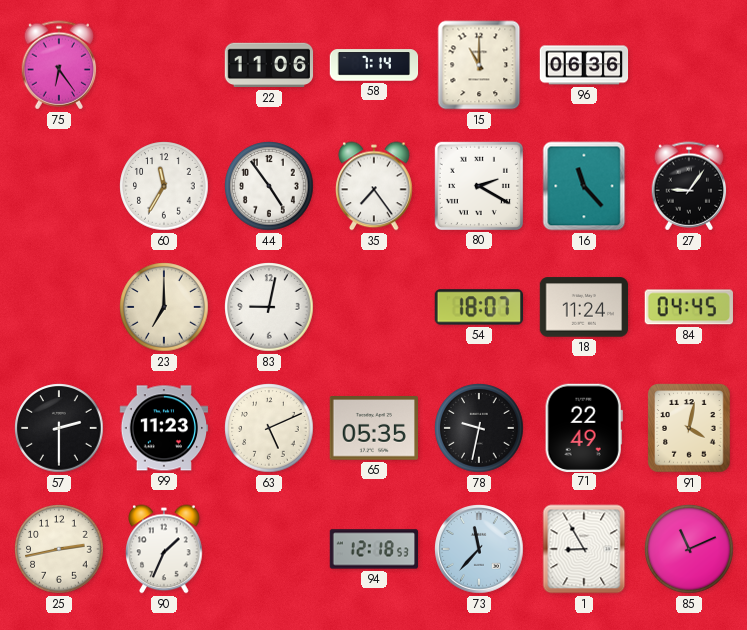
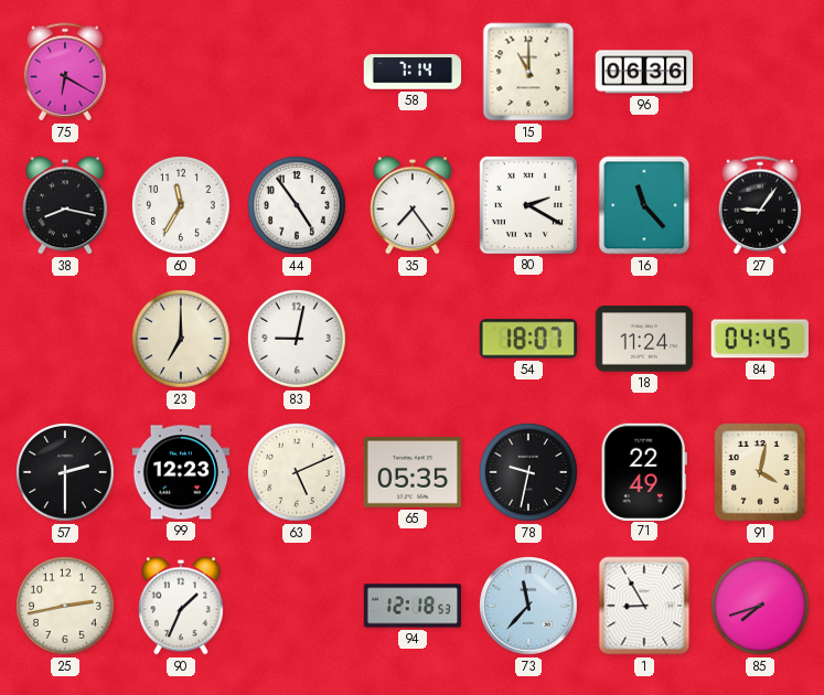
75: 6:24 -> 6:20 (65, 72)
22: 11:06 -> none (269, 65)
38: none -> 8:17 (65, 205)
99: 11:23 -> 12:23 (181, 472)
85: 11:11 -> 7:42 (760, 606)
